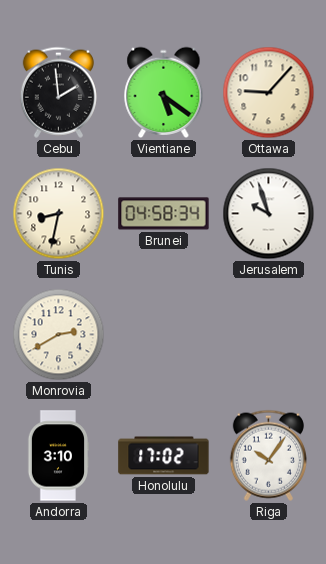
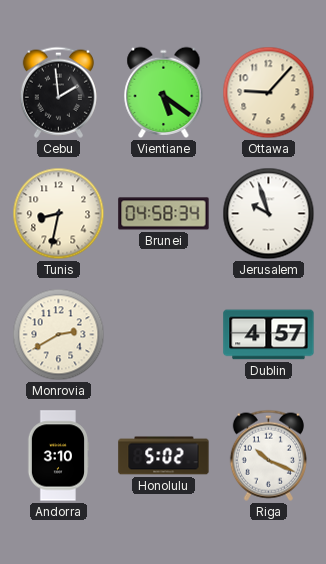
Dublin: none -> 4:57 (269, 335)
Honolulu: 17:02 -> 5:02 (164, 456)
Riga: 10:06 -> 10:19 (268, 455)
